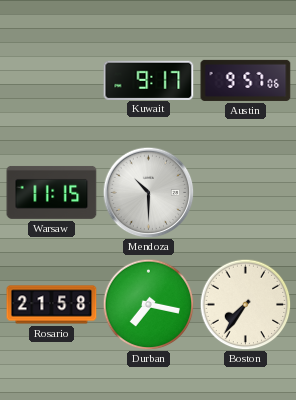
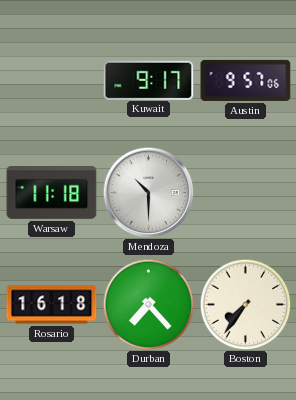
Warsaw: 11:15 -> 11:18 (52, 193)
Rosario: 21:58 -> 16:18 (52, 305)
Durban: 7:17 -> 7:23 (148, 304)
